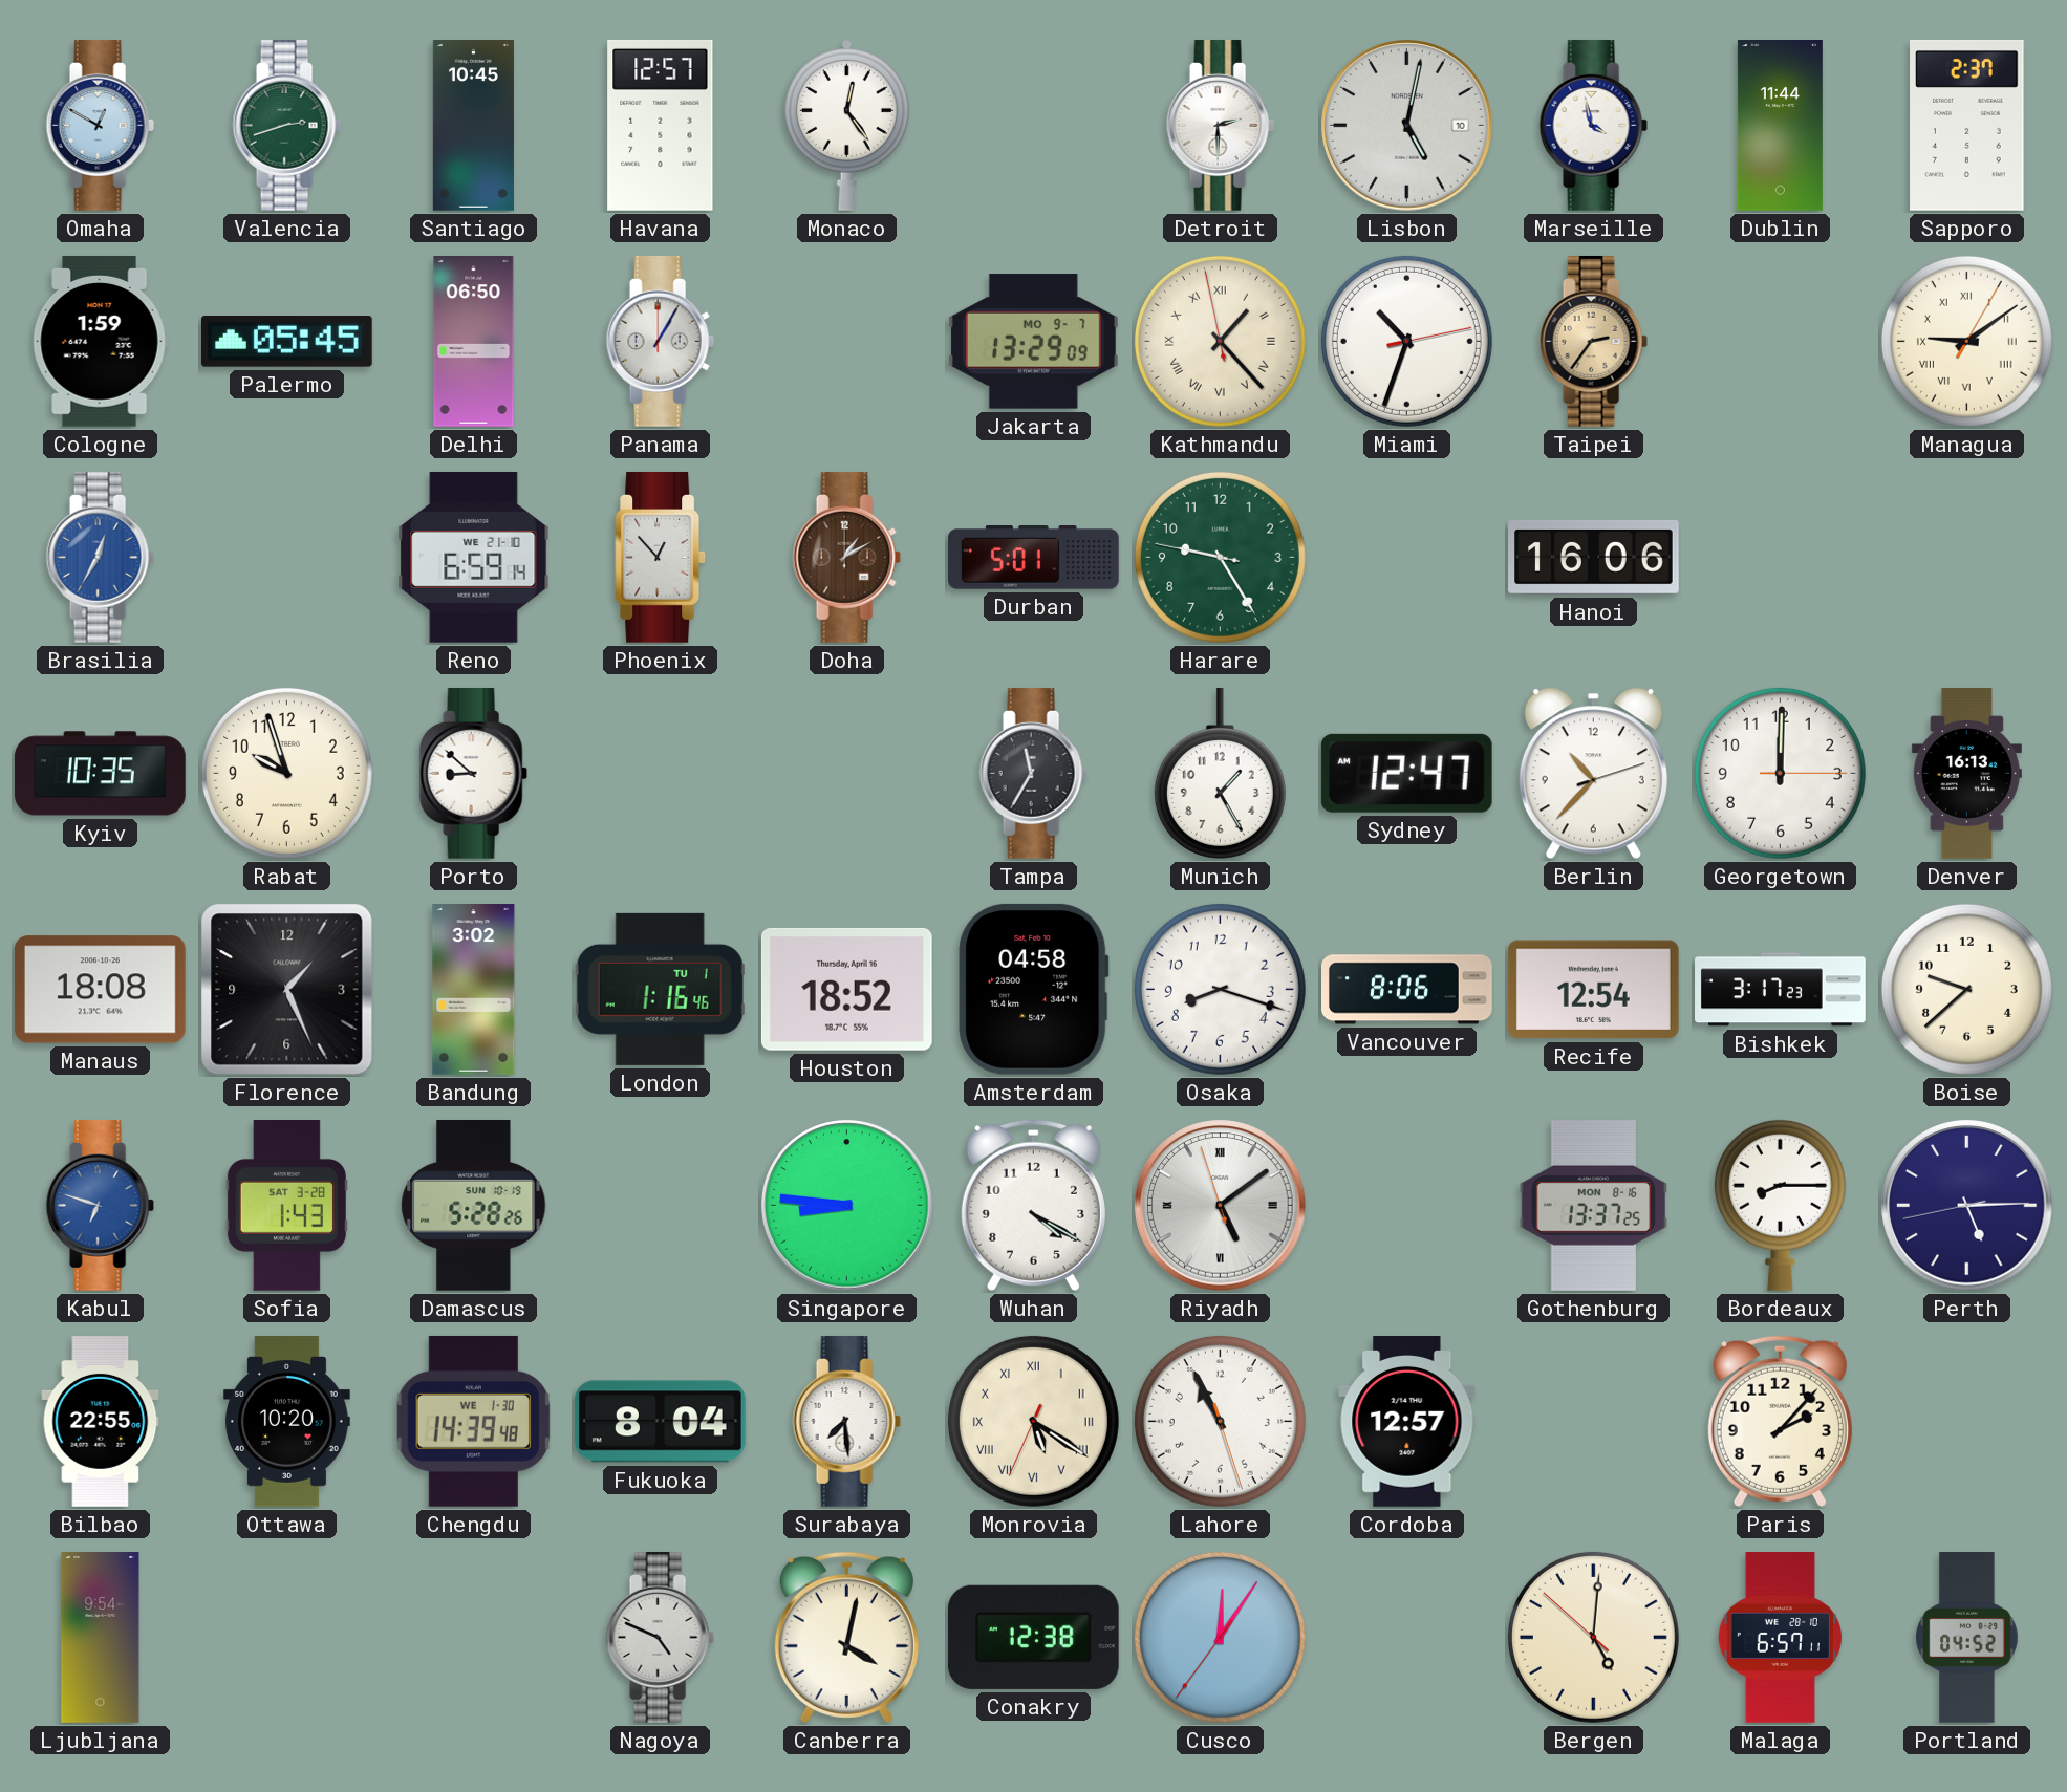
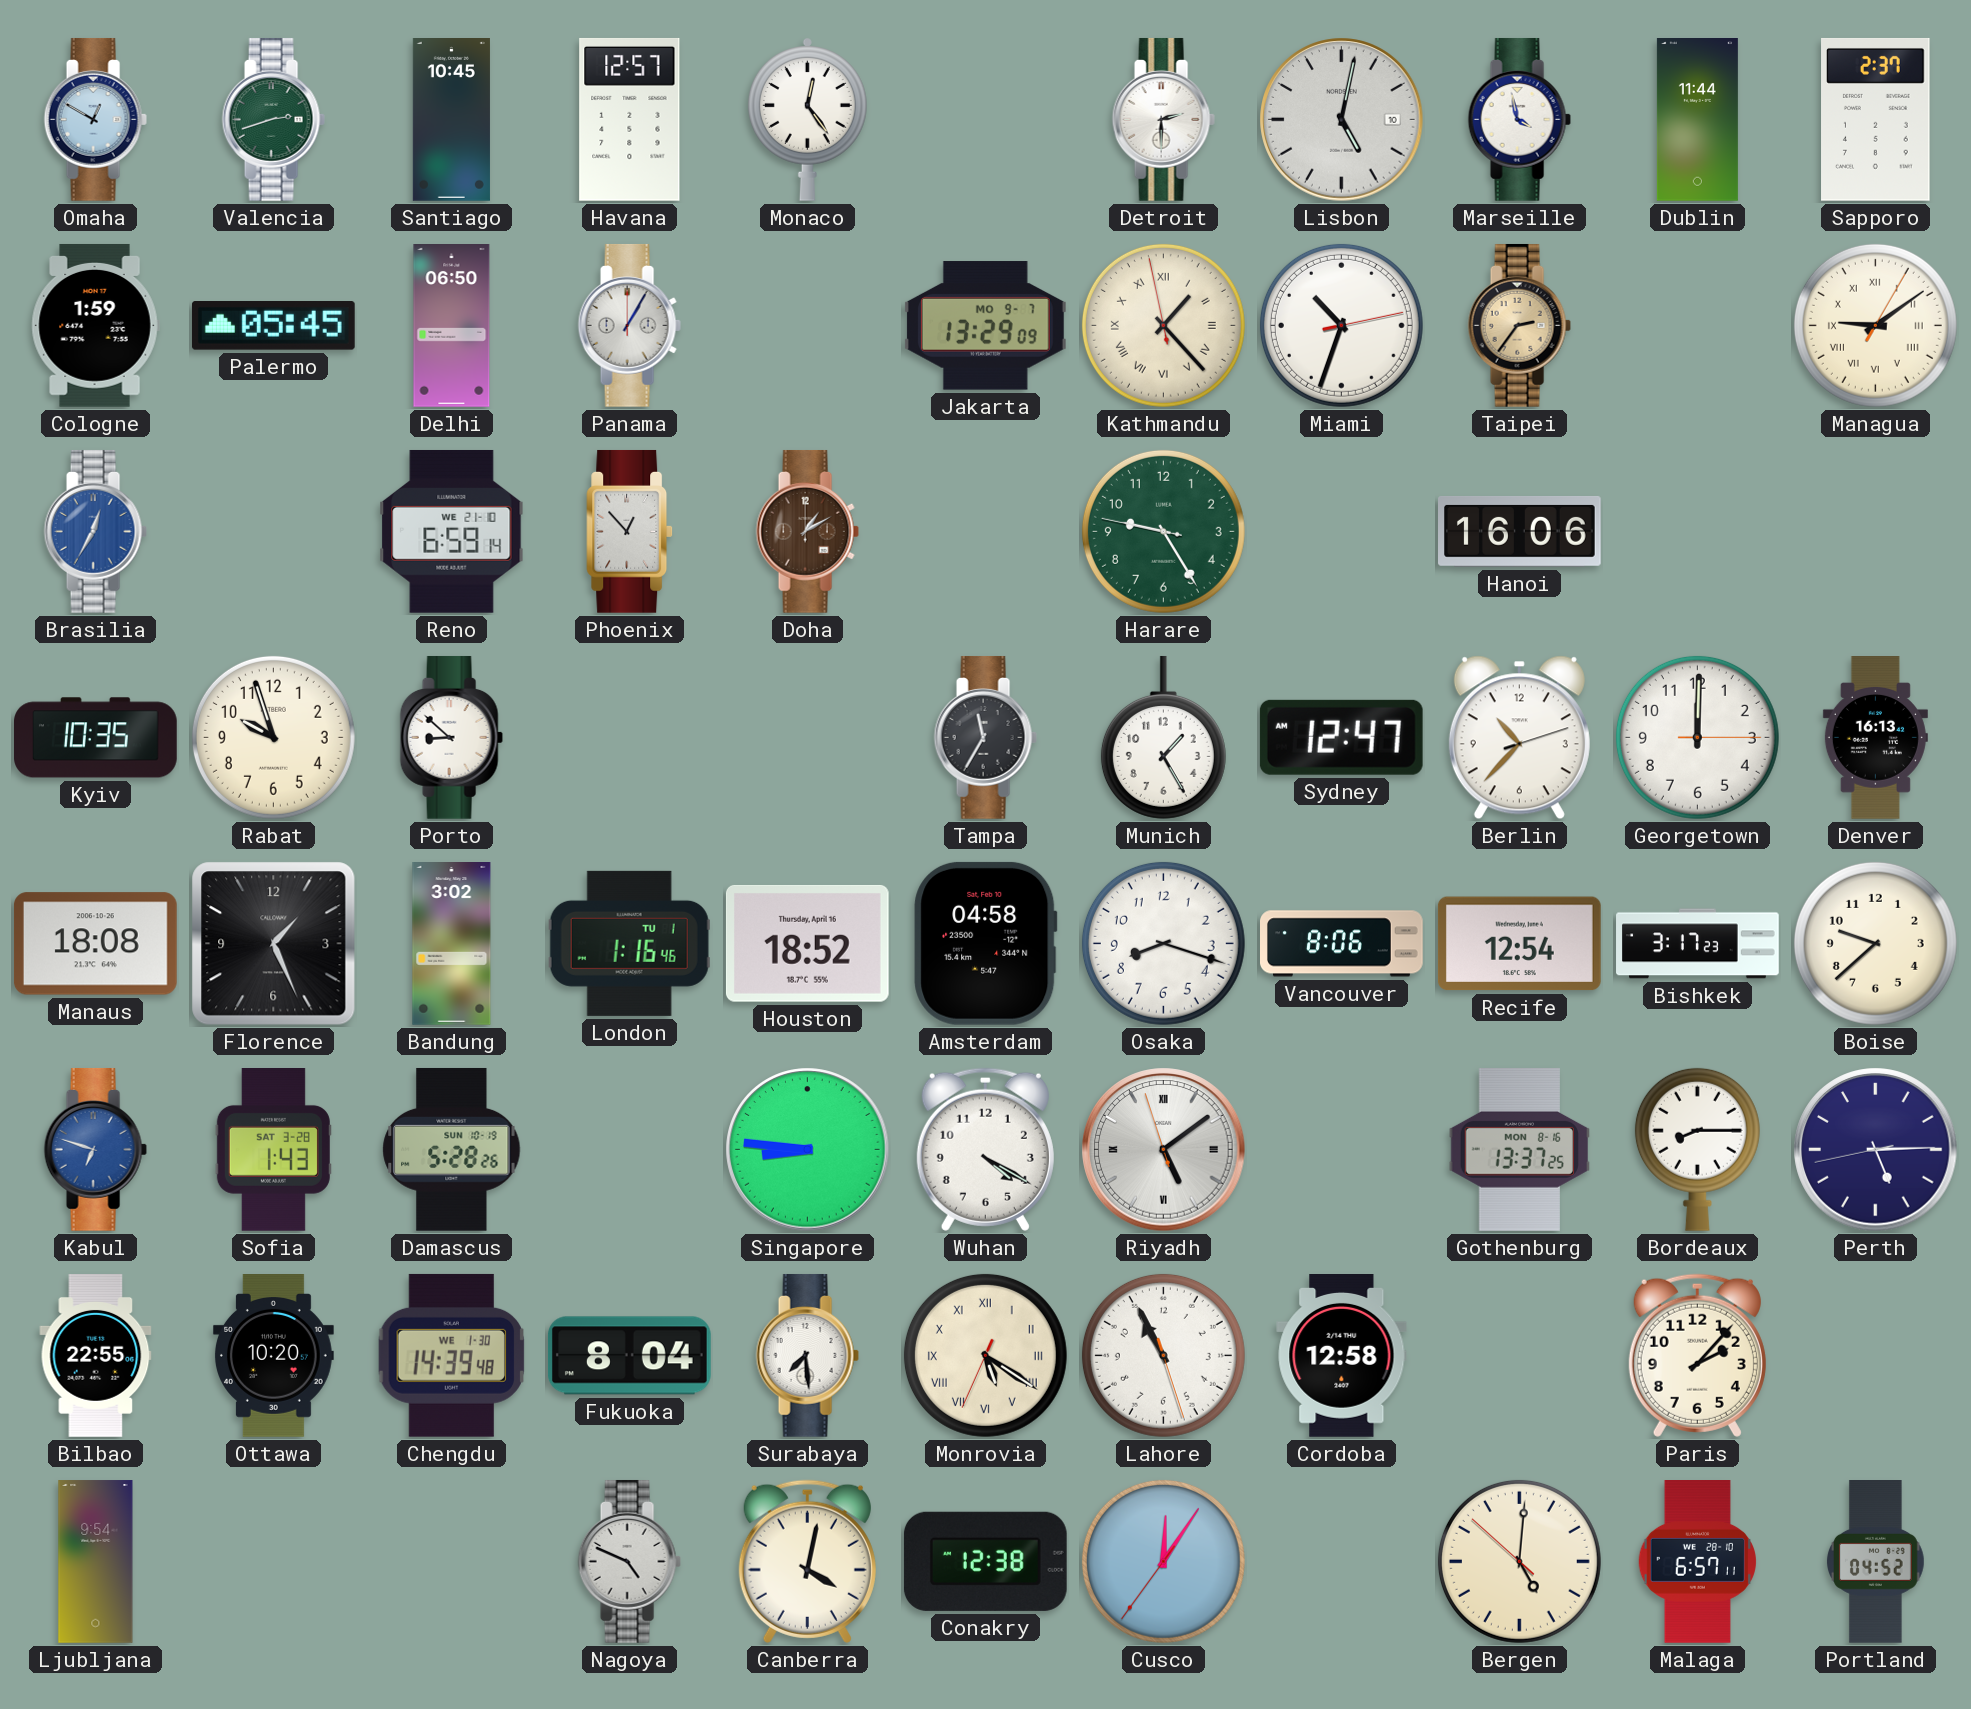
Durban: 5:01 -> none (1034, 558)
Cordoba: 12:57 -> 12:58 (1342, 1356)
